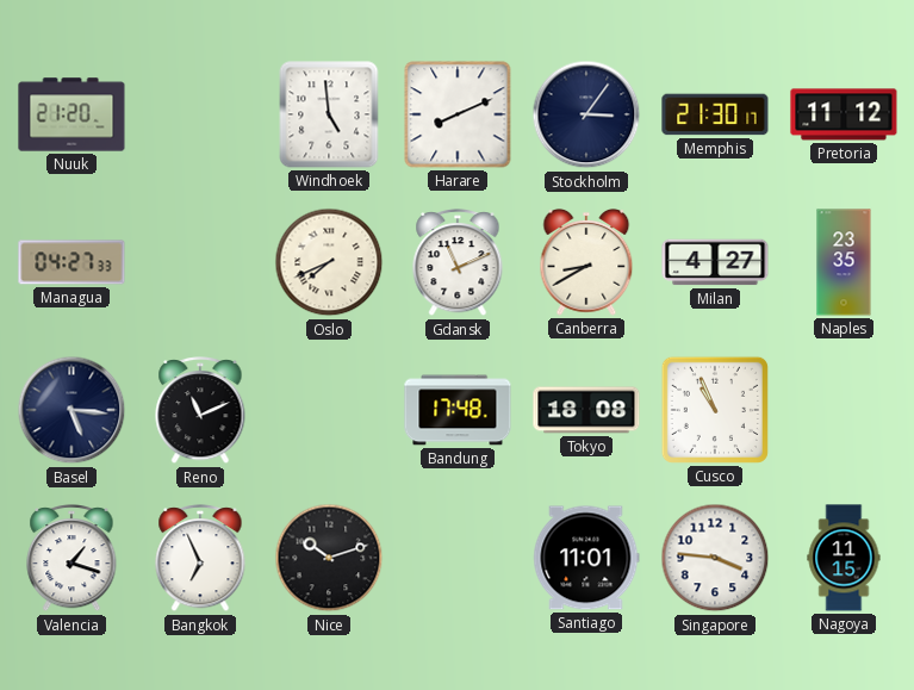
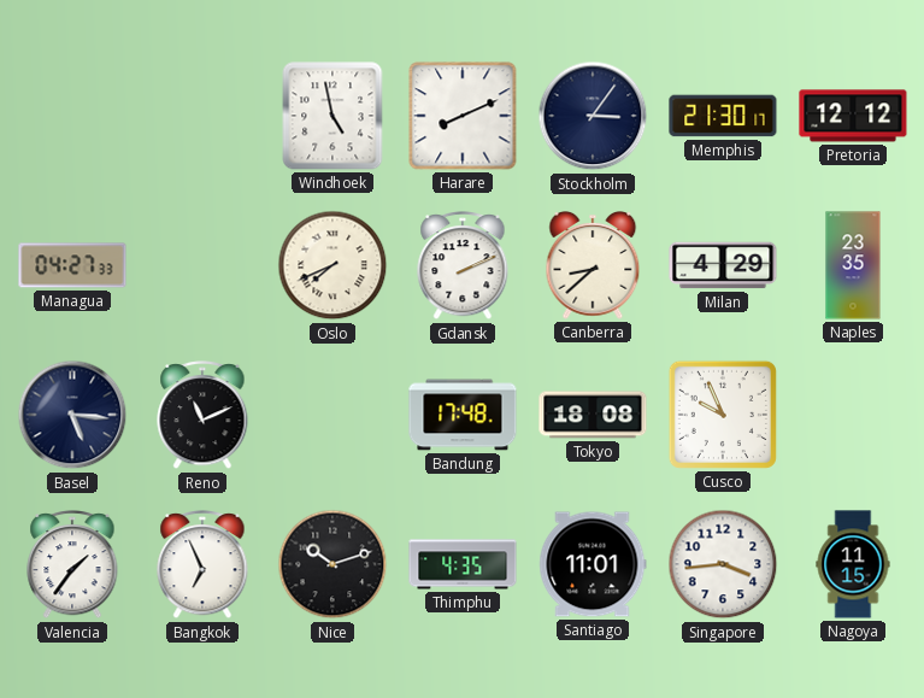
Nuuk: 21:20 -> none (71, 114)
Windhoek: 4:59 -> 4:58 (332, 116)
Pretoria: 11:12 -> 12:12 (853, 116)
Gdansk: 11:11 -> 2:11 (463, 266)
Canberra: 8:40 -> 8:38 (593, 266)
Milan: 4:27 -> 4:29 (723, 265)
Cusco: 10:56 -> 9:56 (723, 415)
Valencia: 1:18 -> 1:36 (72, 565)
Thimphu: none -> 4:35 (463, 564)
Singapore: 3:46 -> 3:44 (723, 564)
